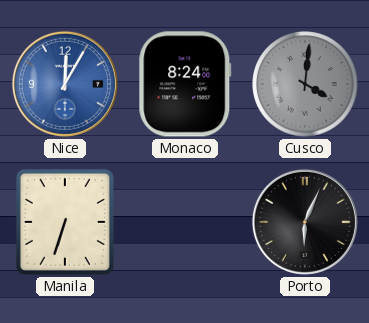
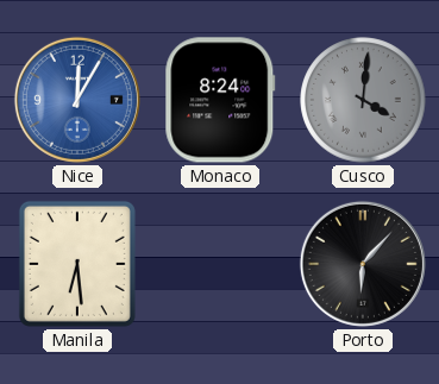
Manila: 6:33 -> 6:29 (77, 264)
Porto: 6:04 -> 6:07 (363, 264)
